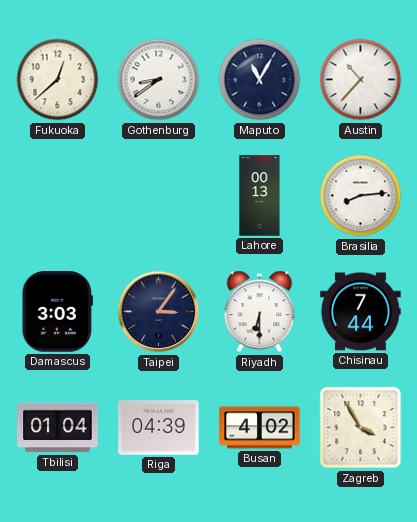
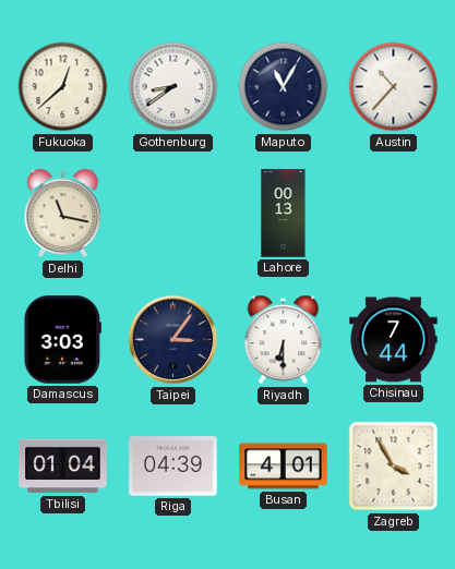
Delhi: none -> 11:17 (63, 214)
Brasilia: 8:14 -> none (361, 196)
Busan: 4:02 -> 4:01 (284, 467)
